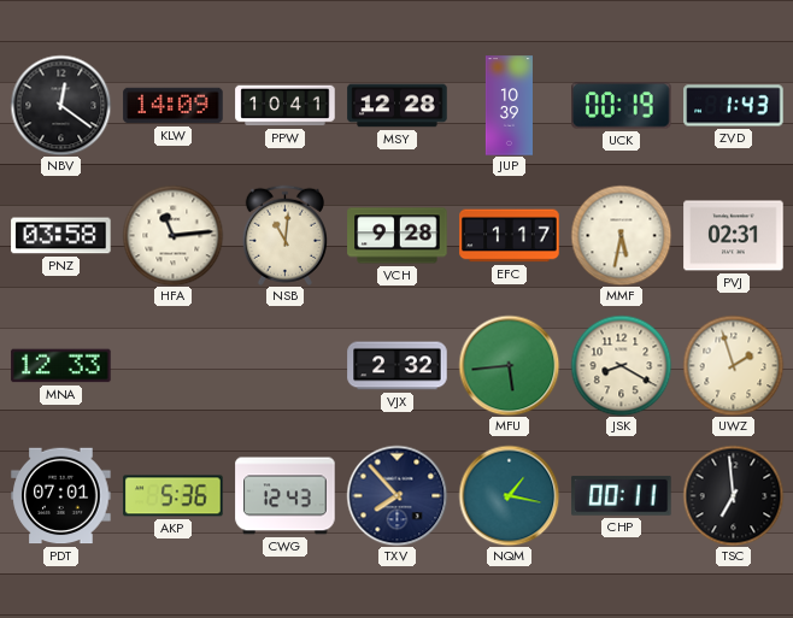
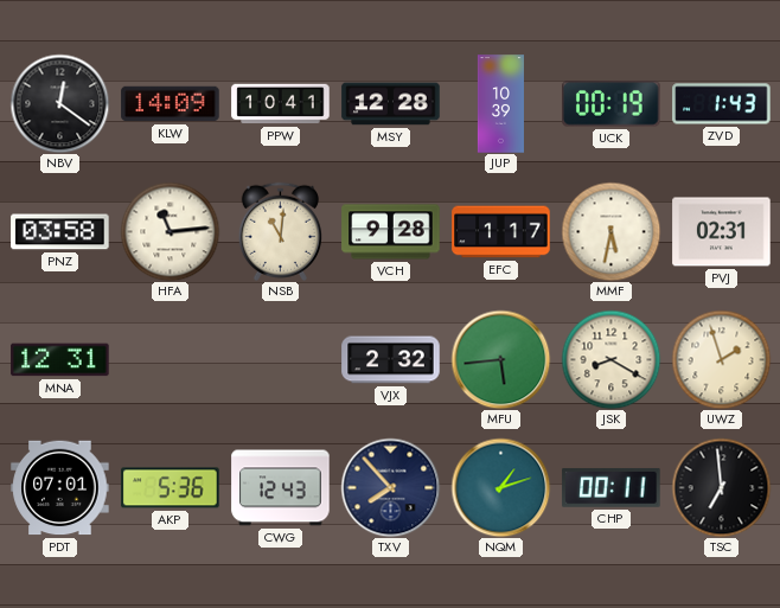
MNA: 12:33 -> 12:31 (60, 360)
NQM: 1:17 -> 1:12 (500, 487)
